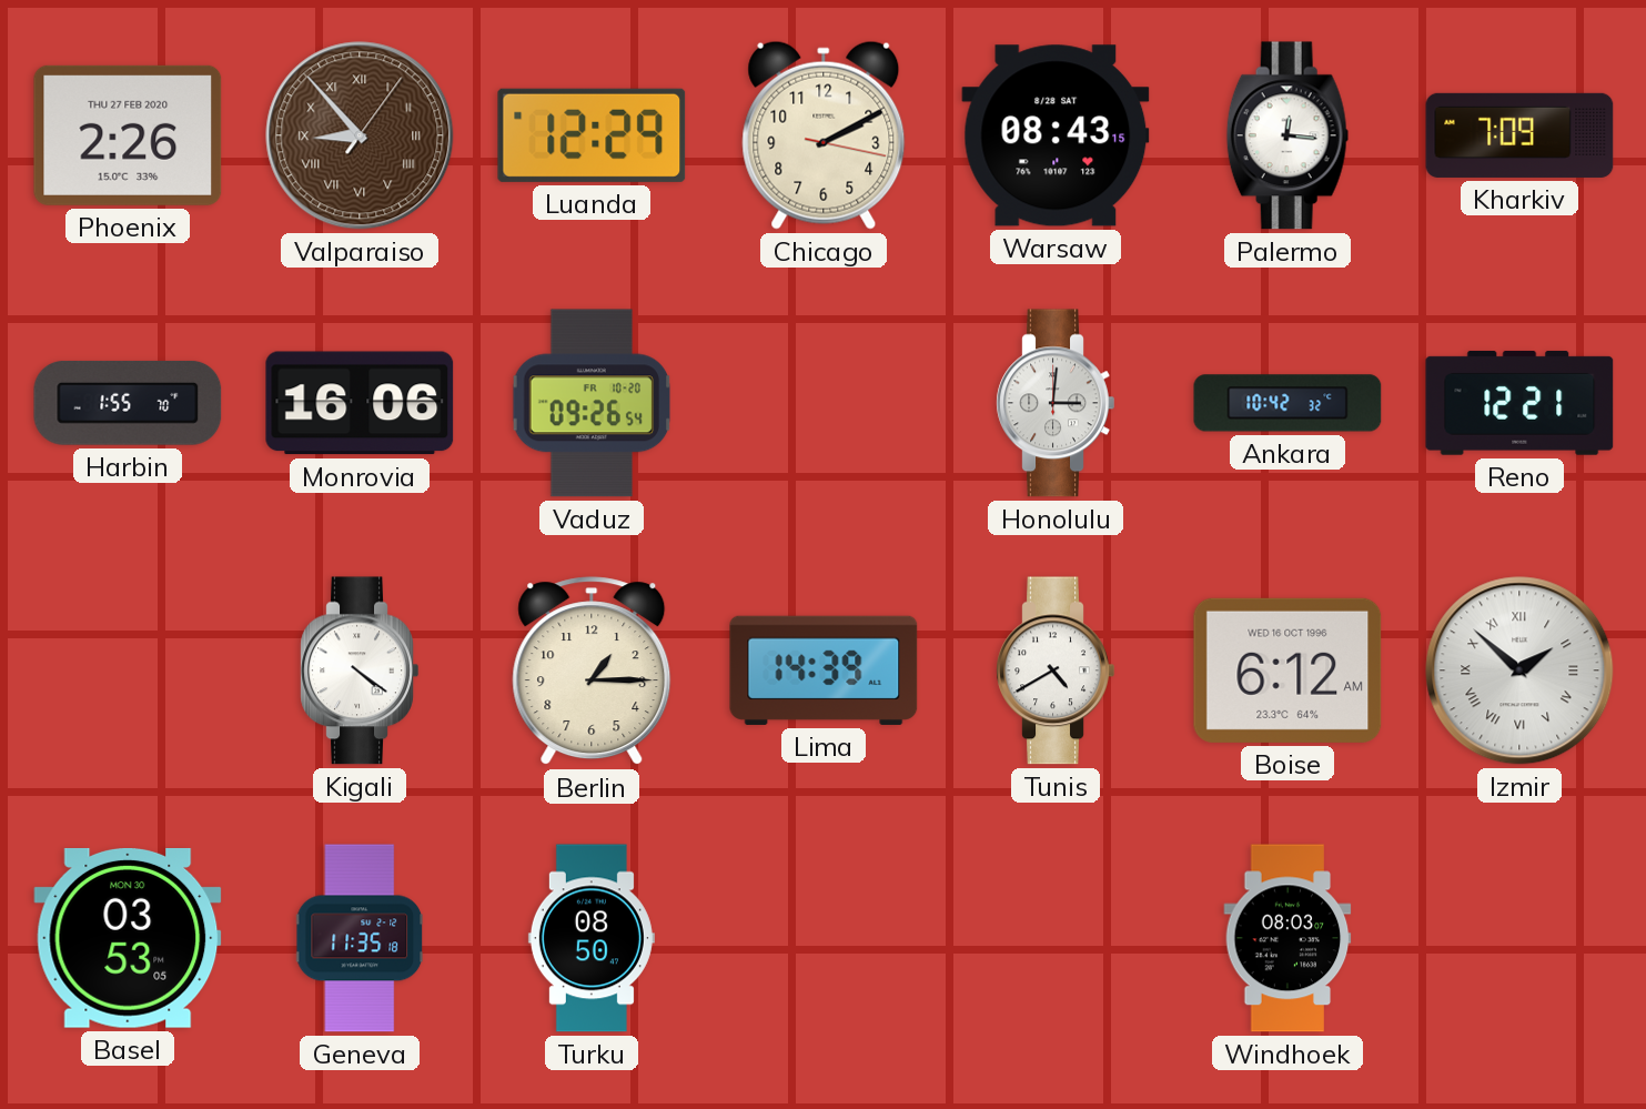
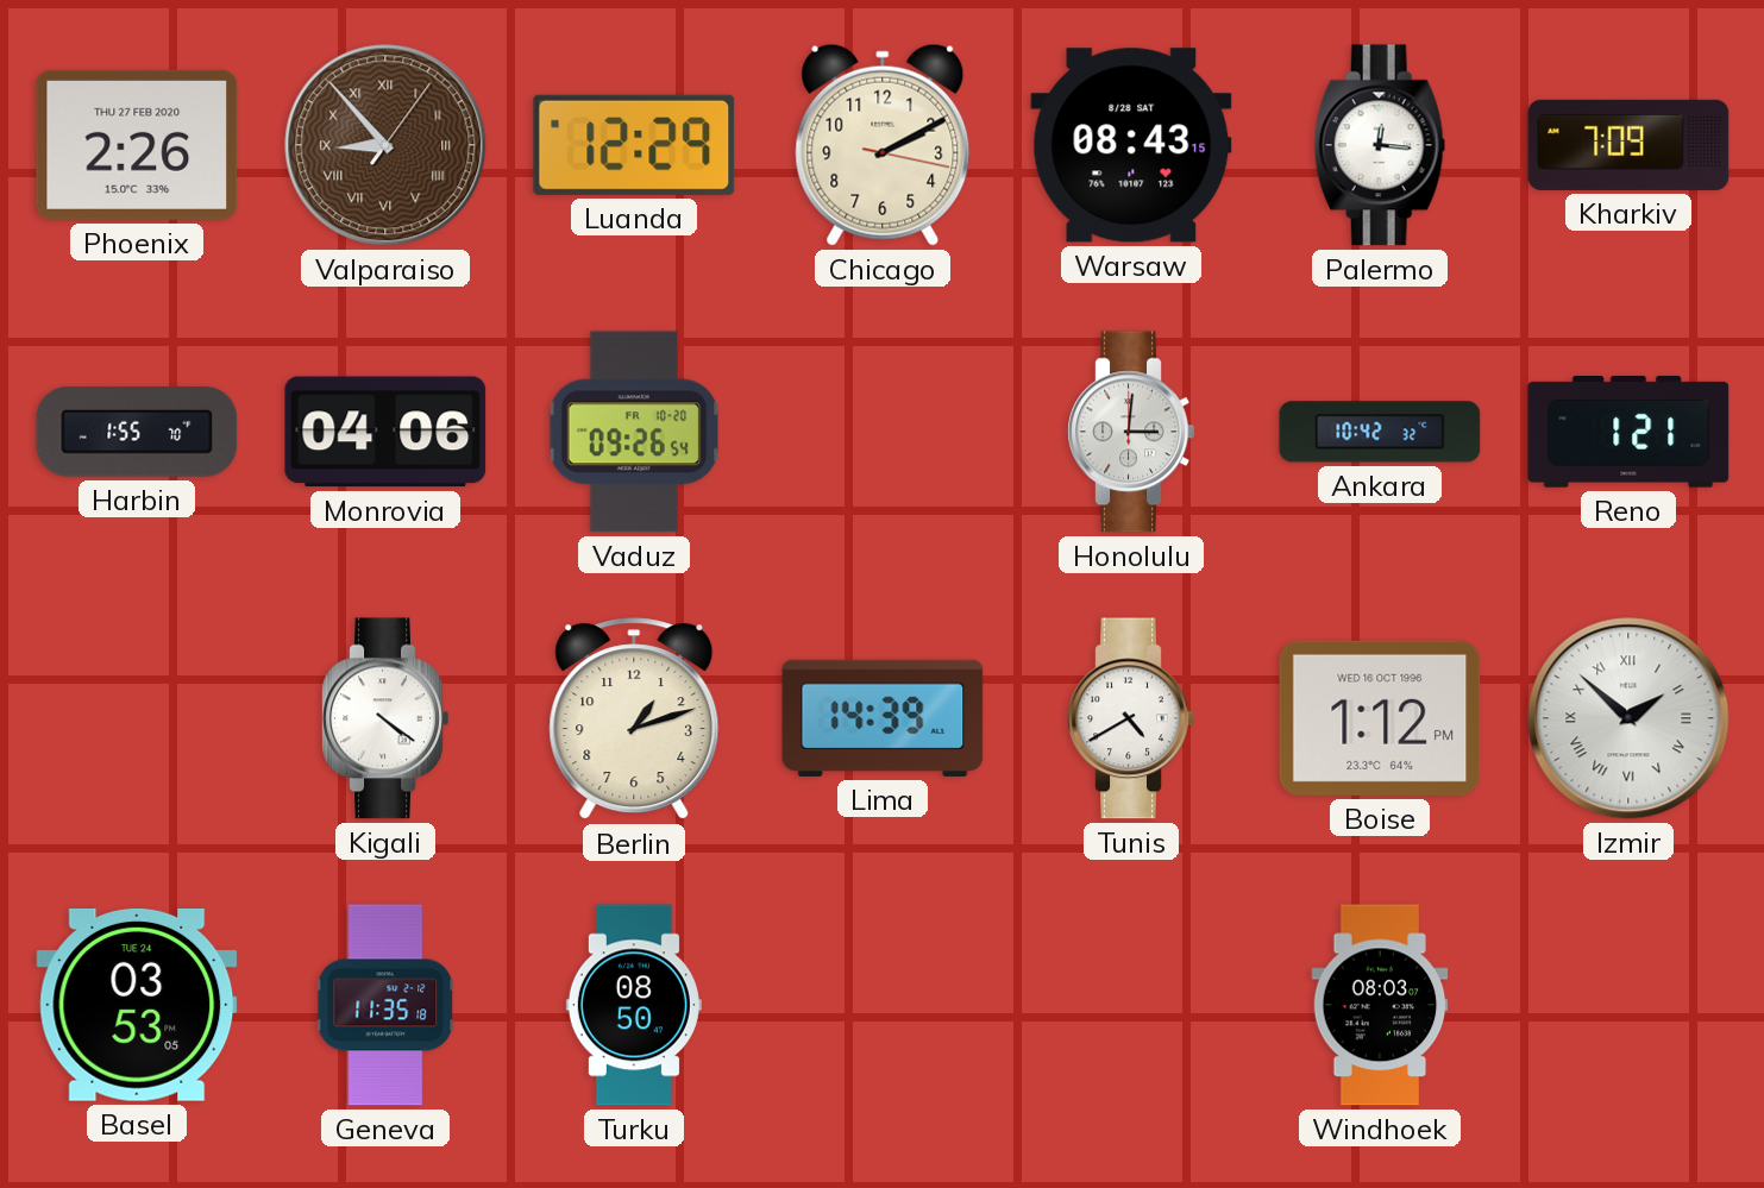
Monrovia: 16:06 -> 04:06 (385, 432)
Reno: 12:21 -> 1:21 (1628, 432)
Berlin: 1:15 -> 1:12 (634, 719)
Boise: 6:12 -> 1:12 (1380, 718)
Basel date: MON 30 -> TUE 24 (137, 1005)
